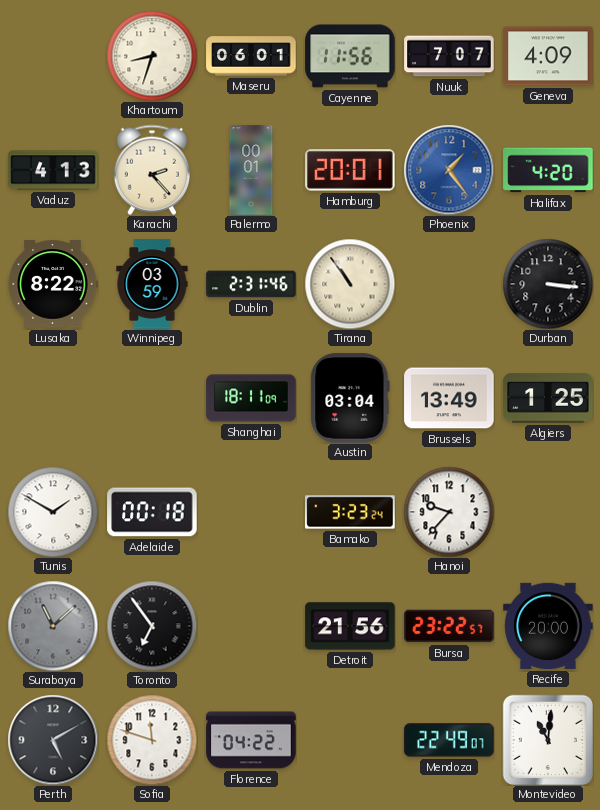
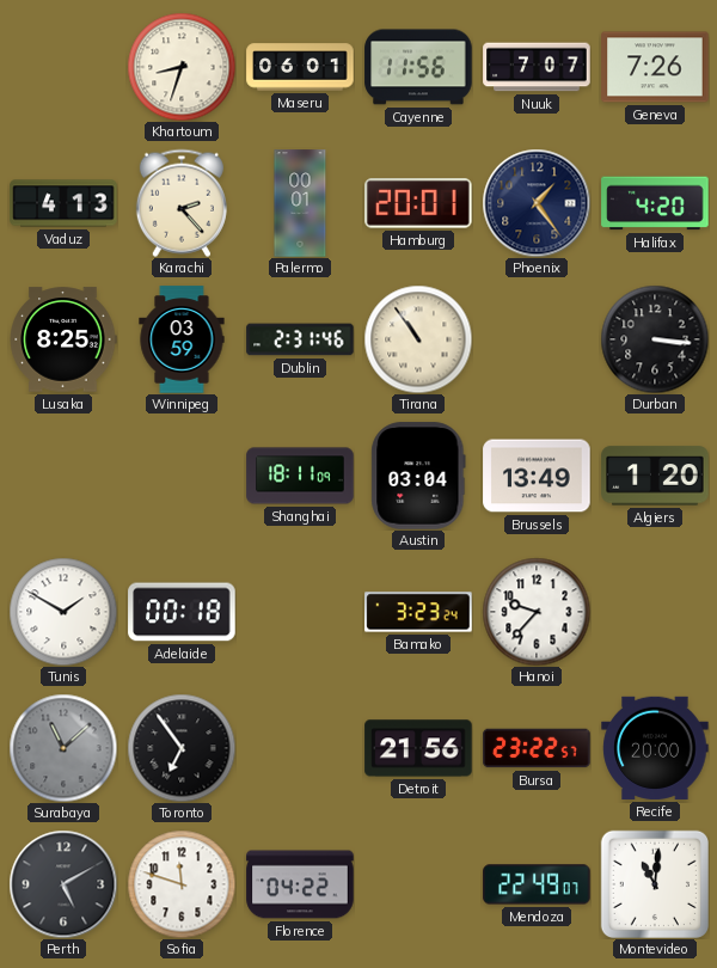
Geneva: 4:09 -> 7:26 (655, 67)
Phoenix dial: blue -> navy (537, 203)
Lusaka: 8:22 -> 8:25 (63, 339)
Algiers: 1:25 -> 1:20 (655, 476)
